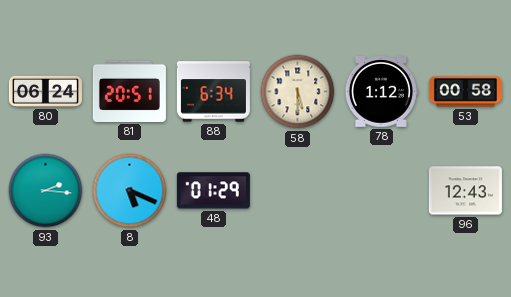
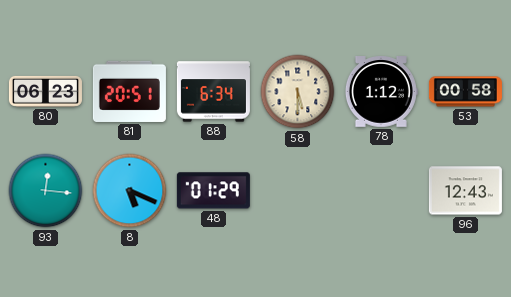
80: 06:24 -> 06:23 (45, 91)
93: 2:16 -> 12:16 (46, 191)
